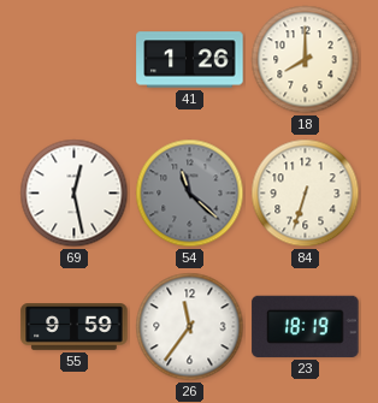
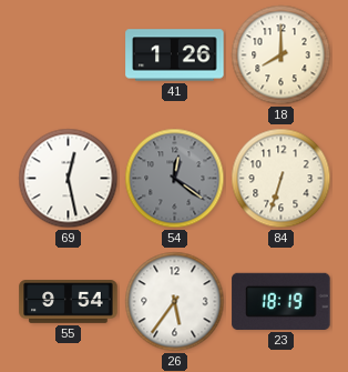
54: 11:22 -> 12:21 (175, 179)
55: 9:59 -> 9:54 (69, 302)
26: 11:36 -> 5:36 (175, 302)
